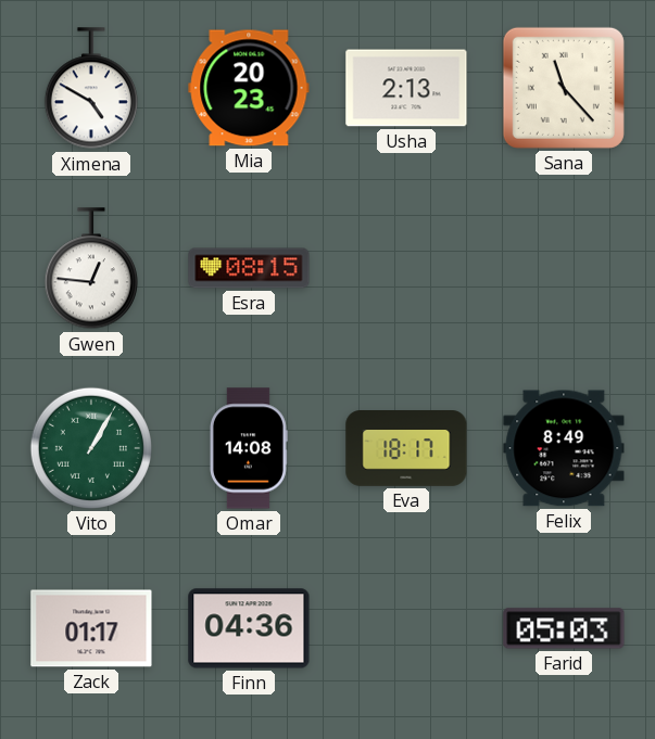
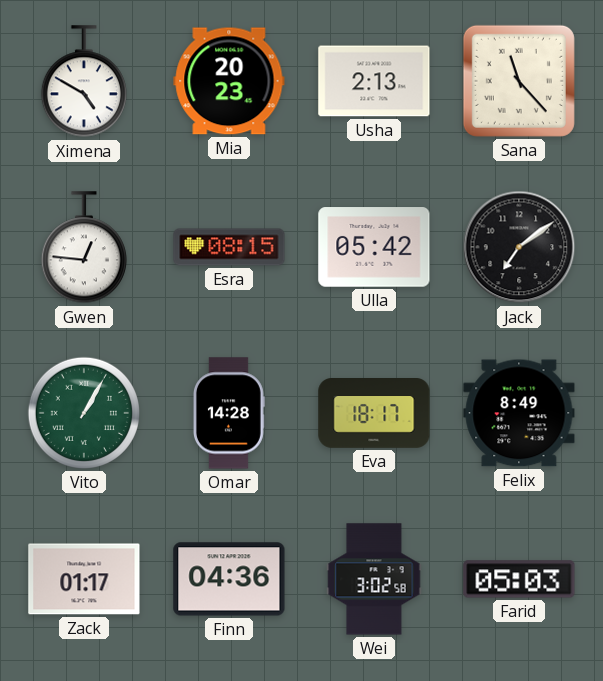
Ulla: none -> 05:42 (374, 247)
Jack: none -> 7:09 (519, 247)
Omar: 14:08 -> 14:28 (229, 413)
Wei: none -> 3:02 (374, 579)
